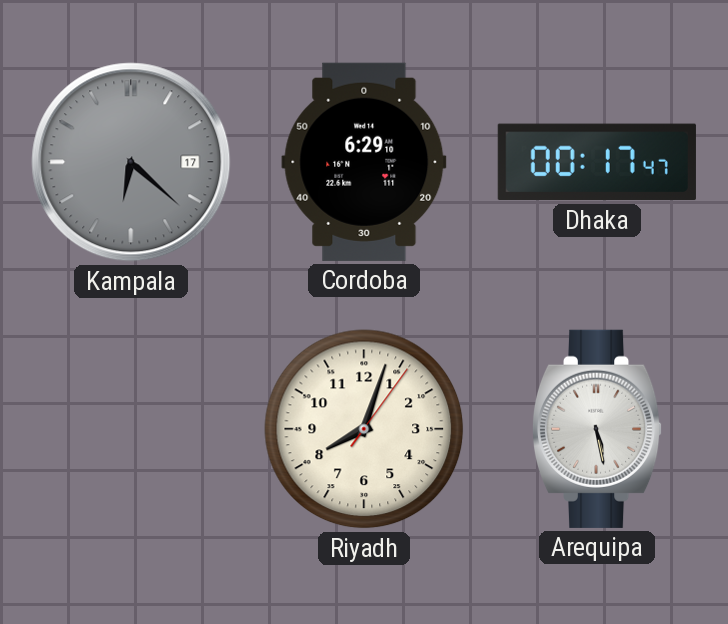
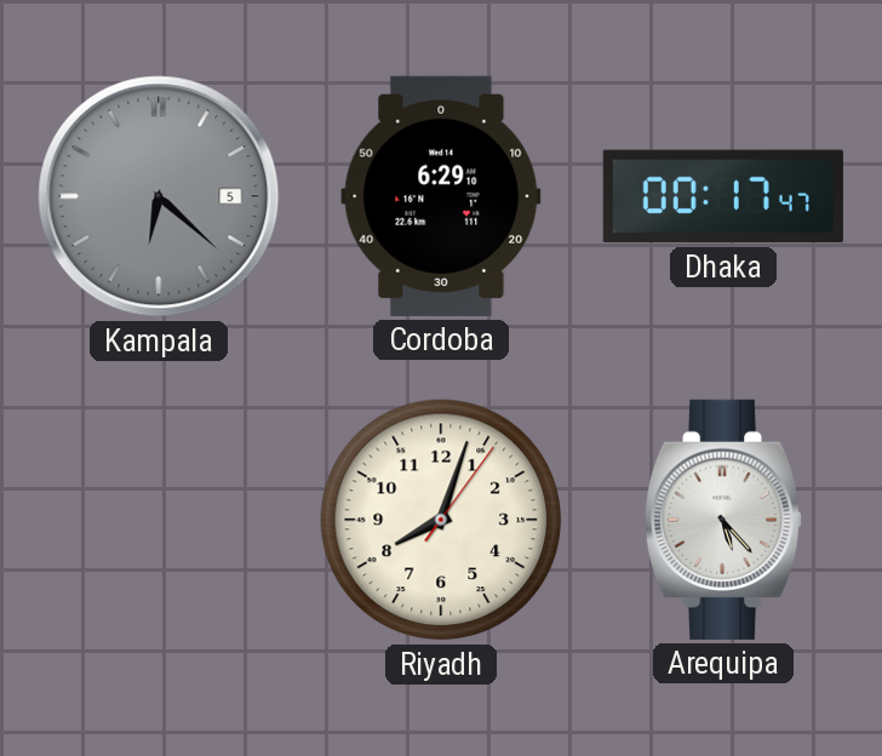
Kampala date: 17 -> 5 (159, 196)
Arequipa: 5:28 -> 5:23 (723, 520)
